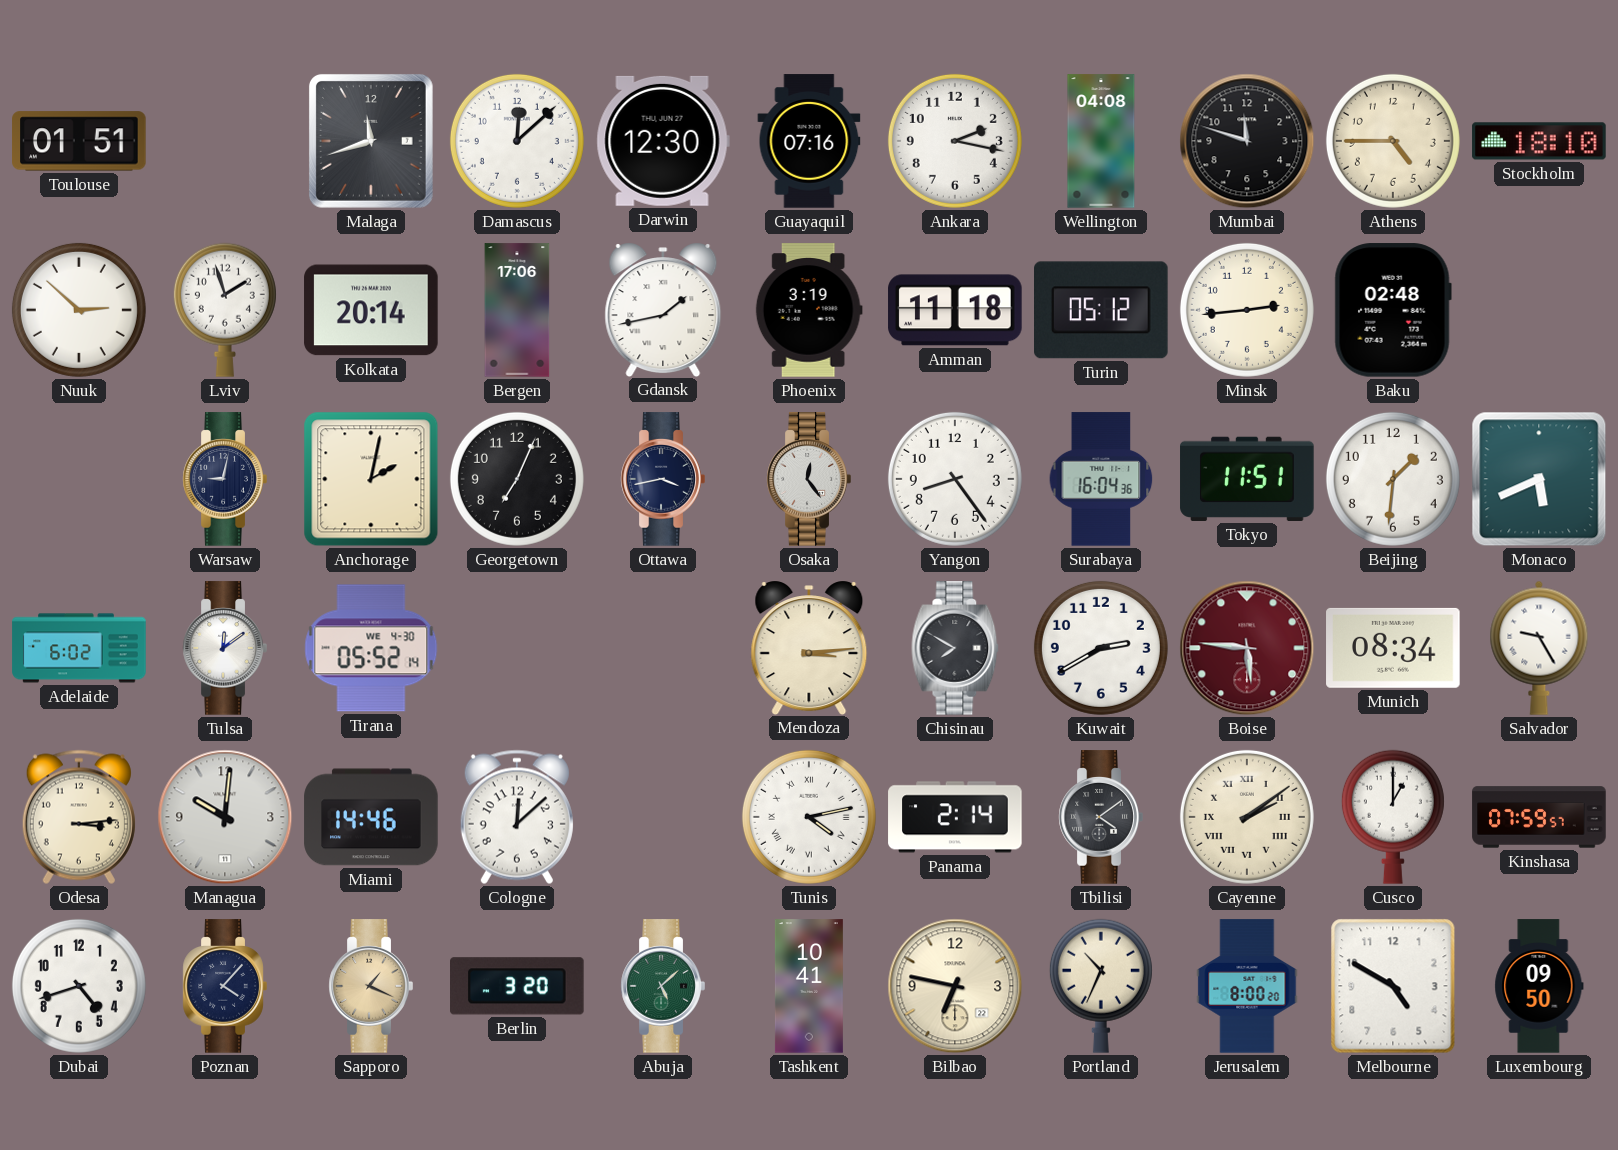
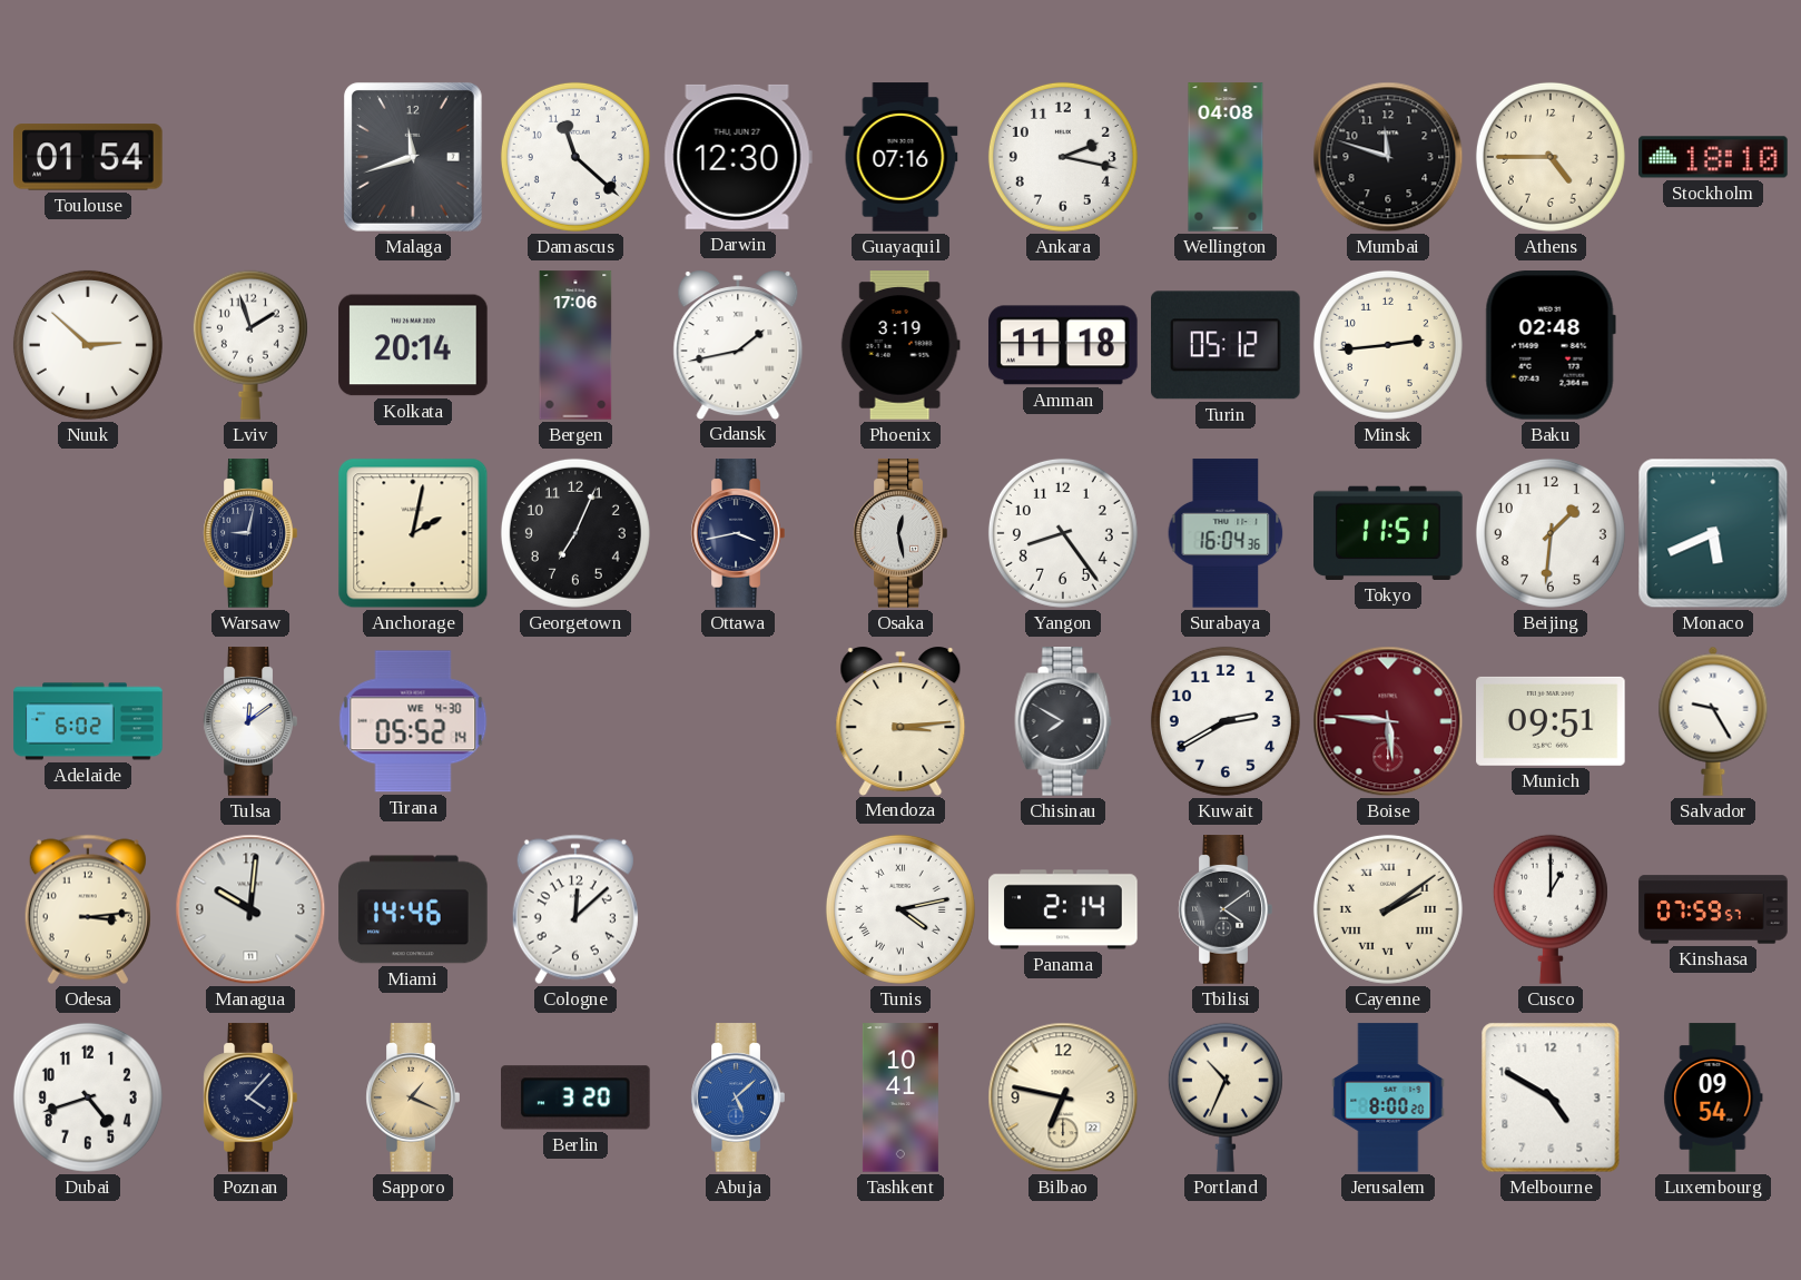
Toulouse: 01:51 -> 01:54 (88, 157)
Damascus: 12:08 -> 11:22 (575, 157)
Osaka: 12:24 -> 12:28 (900, 533)
Munich: 08:34 -> 09:51 (1551, 721)
Abuja dial: green -> blue (738, 1097)
Luxembourg: 09:50 -> 09:54 (1713, 1097)
